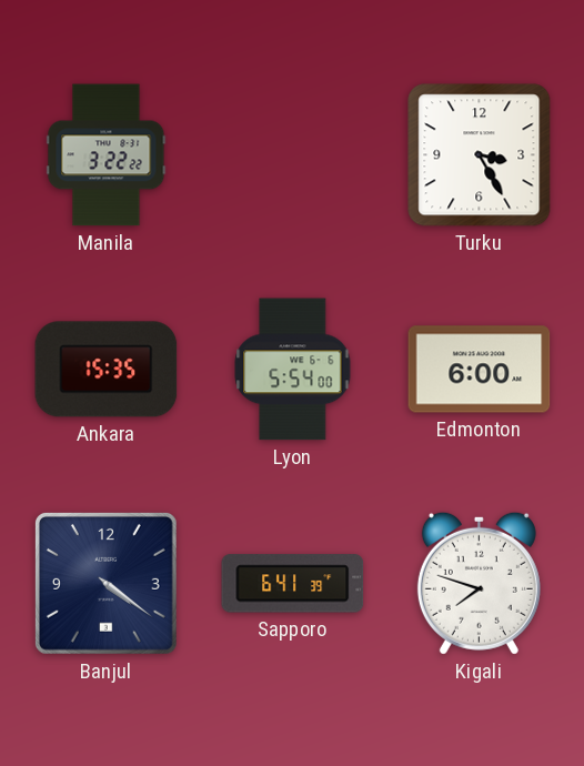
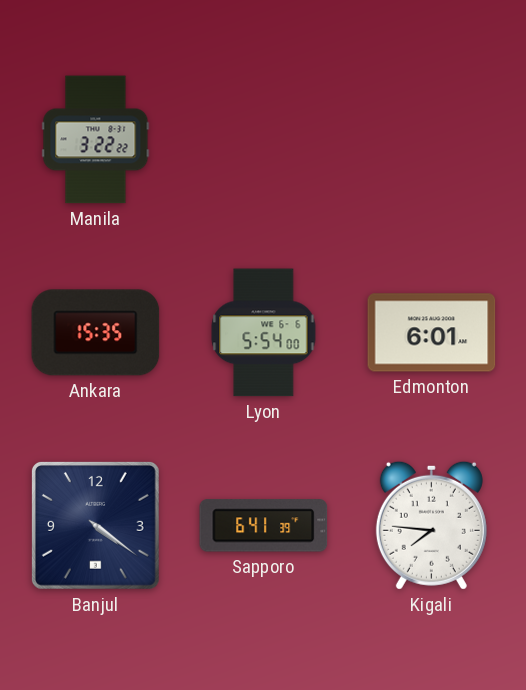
Turku: 3:25 -> none (480, 155)
Edmonton: 6:00 -> 6:01 (432, 333)
Kigali: 7:48 -> 7:46 (431, 525)
